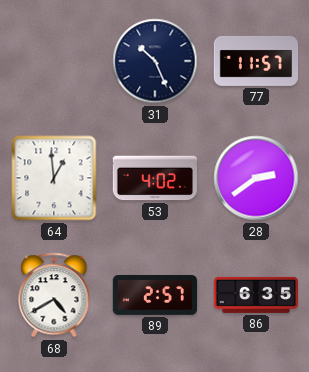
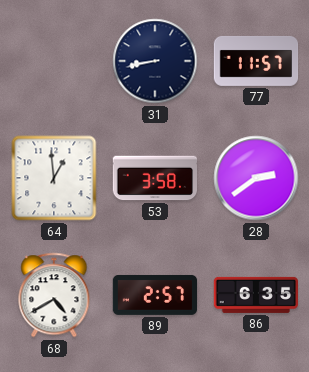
31: 10:26 -> 8:43 (155, 61)
53: 4:02 -> 3:58 (154, 178)
